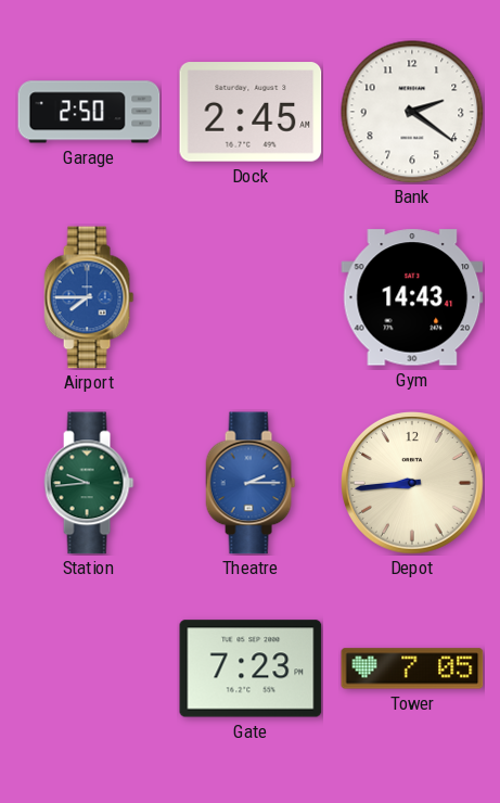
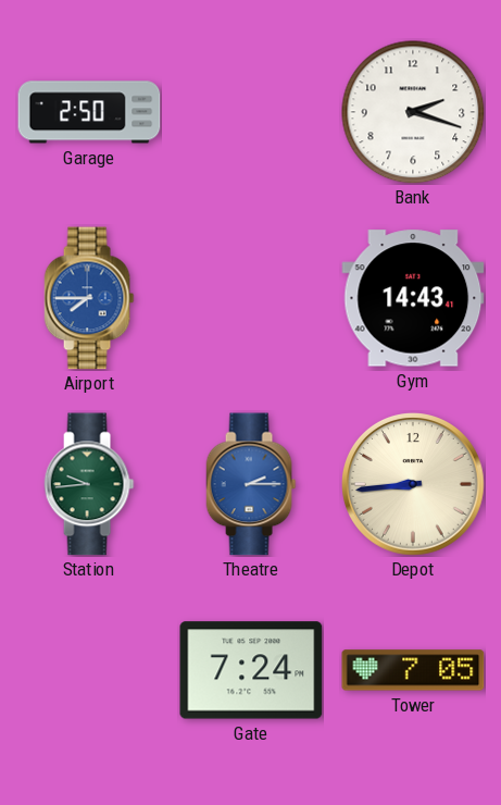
Dock: 2:45 -> none (251, 112)
Bank: 2:21 -> 2:18 (413, 112)
Gate: 7:23 -> 7:24 (251, 670)
